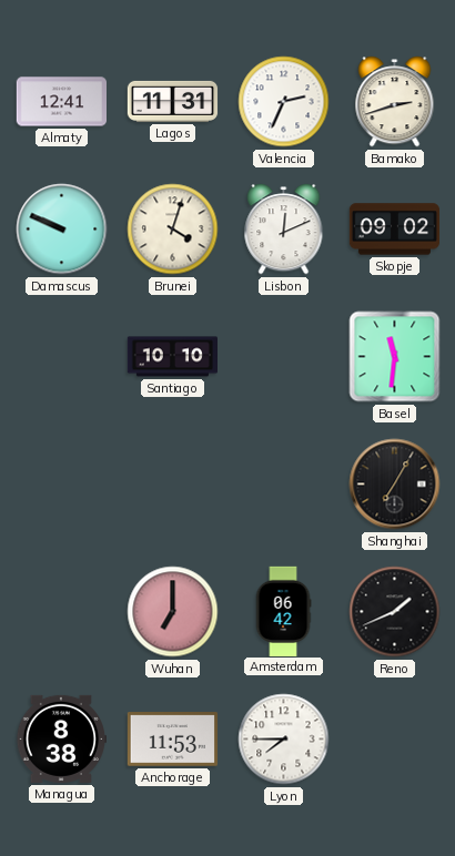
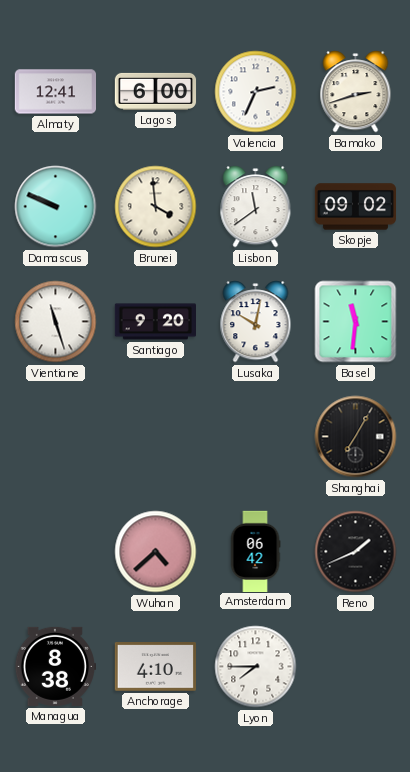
Lagos: 11:31 -> 6:00 (156, 91)
Brunei: 4:03 -> 3:59 (156, 207)
Lisbon: 12:11 -> 11:39 (256, 207)
Vientiane: none -> 11:27 (56, 322)
Santiago: 10:10 -> 9:20 (155, 322)
Lusaka: none -> 10:02 (256, 322)
Wuhan: 7:00 -> 4:38 (156, 552)
Anchorage: 11:53 -> 4:10 (155, 667)
